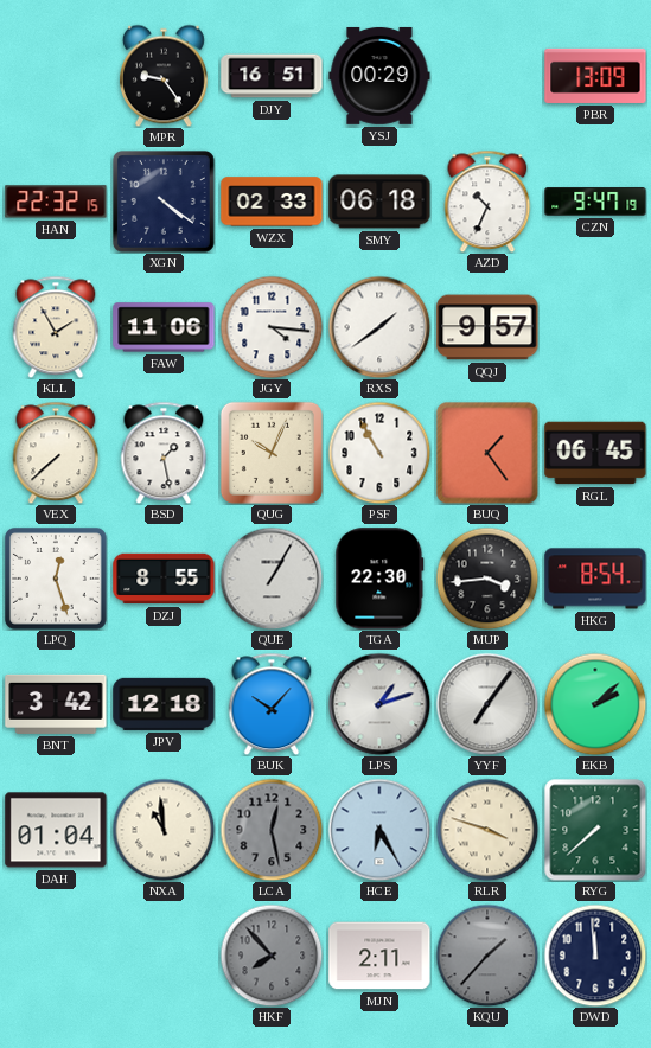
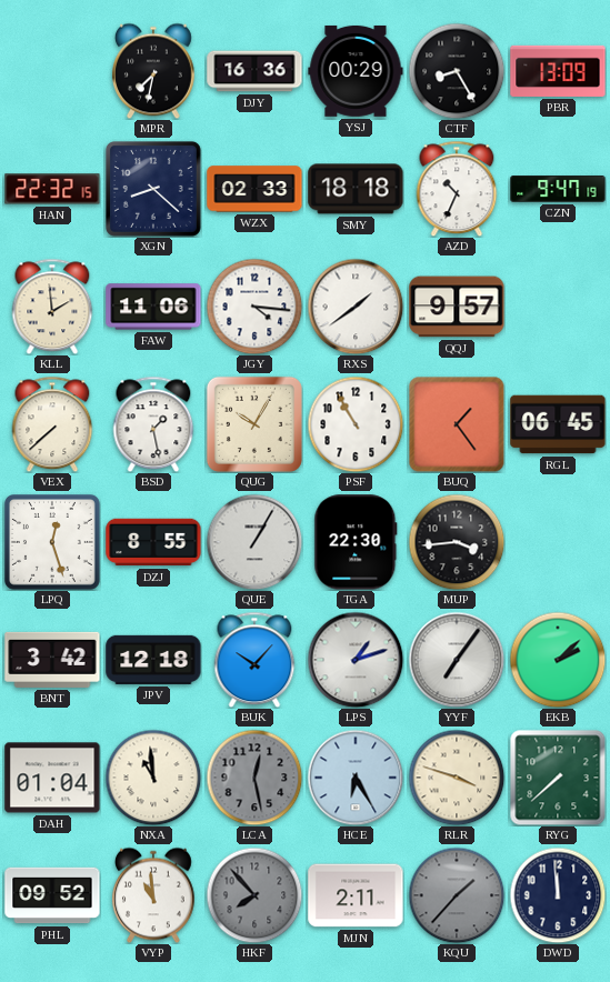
MPR: 9:24 -> 7:32 (153, 71)
DJY: 16:51 -> 16:36 (254, 71)
CTF: none -> 8:25 (457, 71)
XGN: 4:21 -> 8:22 (153, 189)
SMY: 06:18 -> 18:18 (356, 189)
KLL: 1:55 -> 1:59 (52, 307)
QUG: 10:04 -> 10:05 (254, 424)
HKG: 8:54 -> none (595, 579)
PHL: none -> 09:52 (52, 895)
VYP: none -> 10:59 (153, 895)
